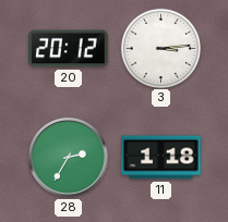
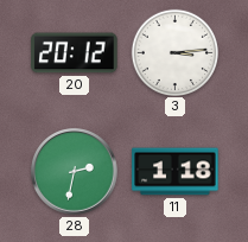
28: 2:35 -> 2:32 (75, 172)
